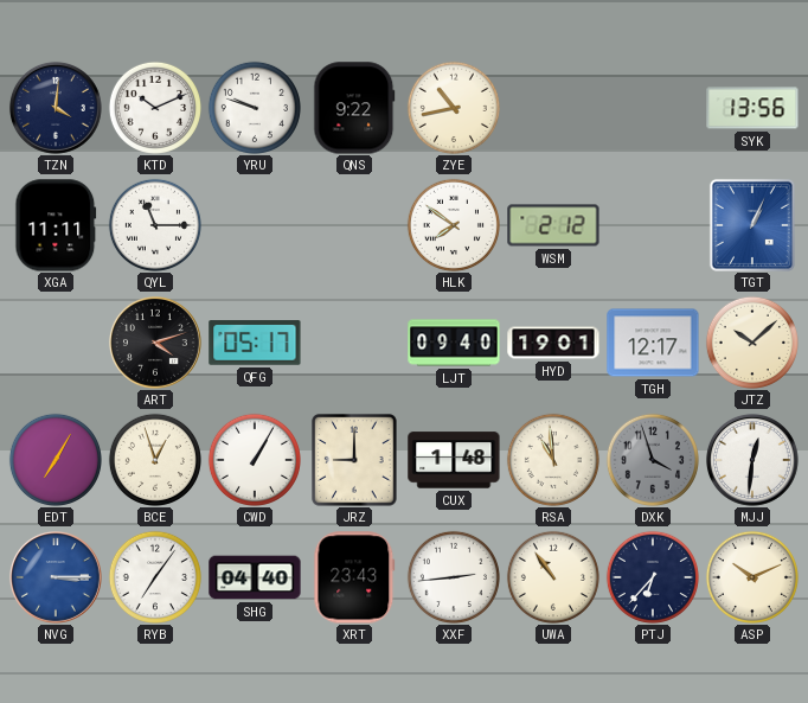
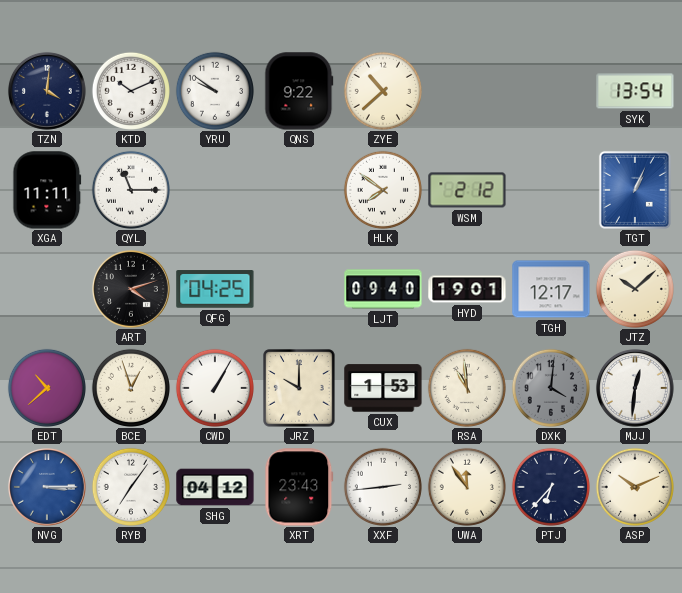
YRU: 9:48 -> 9:51 (215, 91)
ZYE: 10:43 -> 10:38 (383, 91)
SYK: 13:56 -> 13:54 (635, 91)
QFG: 05:17 -> 04:25 (215, 289)
EDT: 7:05 -> 10:38 (47, 388)
JRZ: 9:00 -> 10:00 (299, 388)
CUX: 1:48 -> 1:53 (383, 388)
DXK: 3:57 -> 4:01 (551, 388)
SHG: 04:40 -> 04:12 (215, 487)
UWA: 10:54 -> 11:54 (467, 487)
